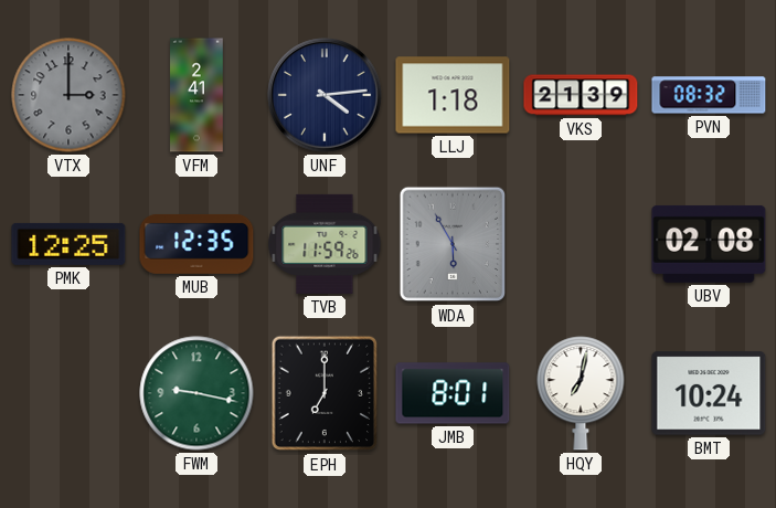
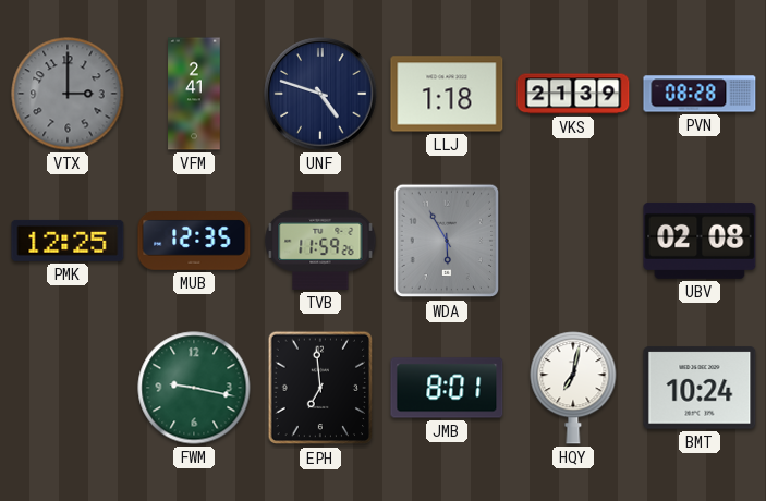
UNF: 4:14 -> 4:48 (320, 94)
PVN: 08:32 -> 08:28 (700, 94)
EPH: 7:00 -> 6:59 (320, 388)
